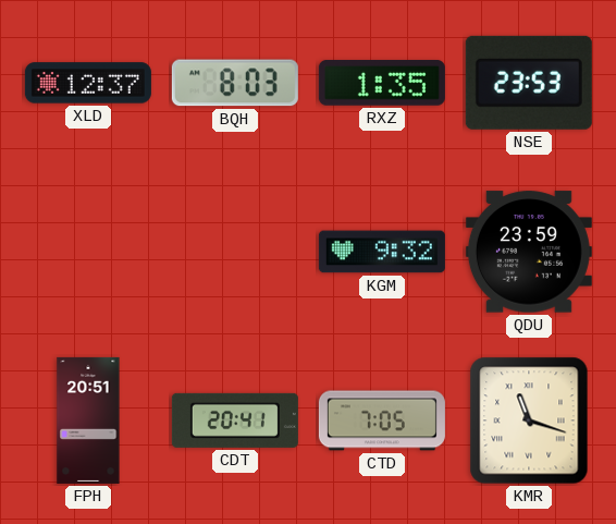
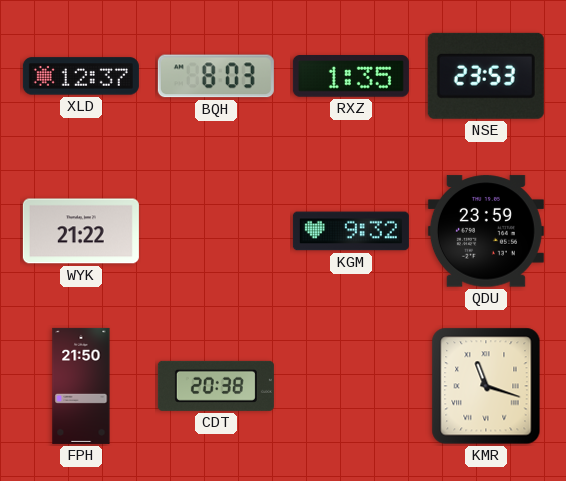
WYK: none -> 21:22 (81, 231)
FPH: 20:51 -> 21:50 (81, 386)
CDT: 20:41 -> 20:38 (216, 386)
CTD: 7:05 -> none (382, 421)
